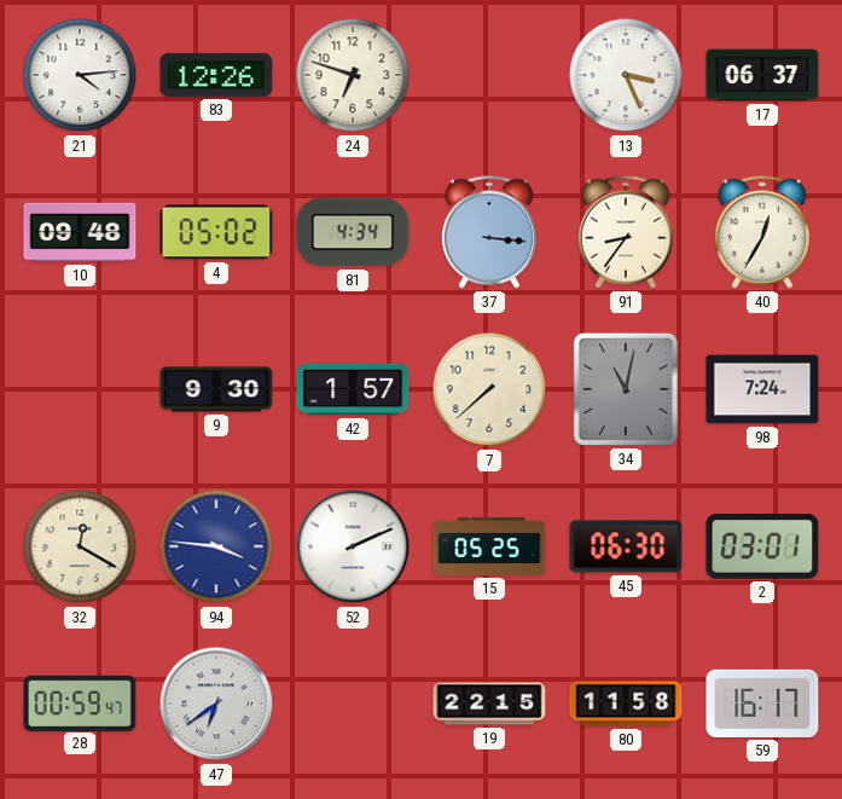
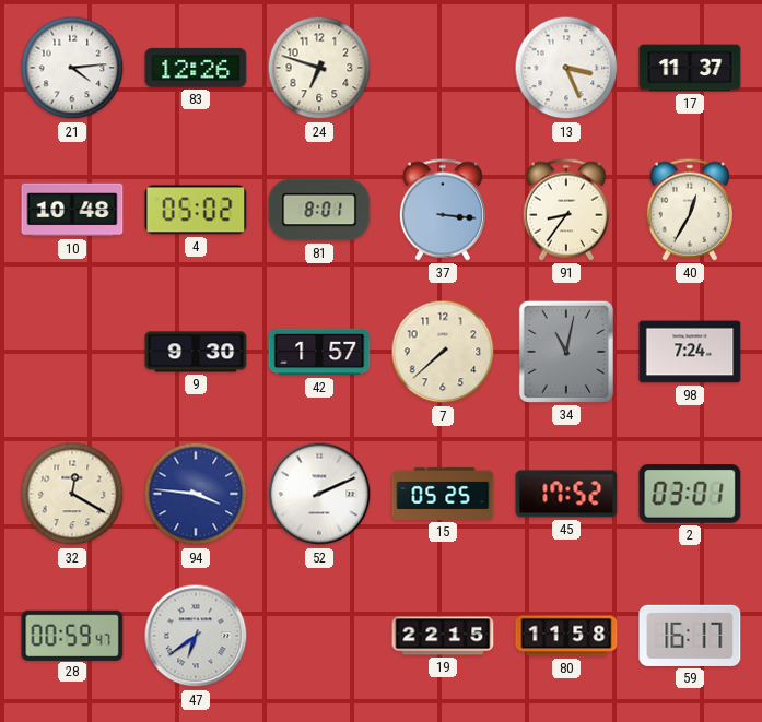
17: 06:37 -> 11:37 (690, 68)
10: 09:48 -> 10:48 (72, 210)
81: 4:34 -> 8:01 (319, 210)
45: 06:30 -> 17:52 (566, 494)
